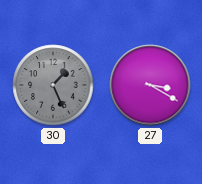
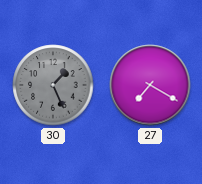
27: 3:20 -> 7:20 (150, 85)
